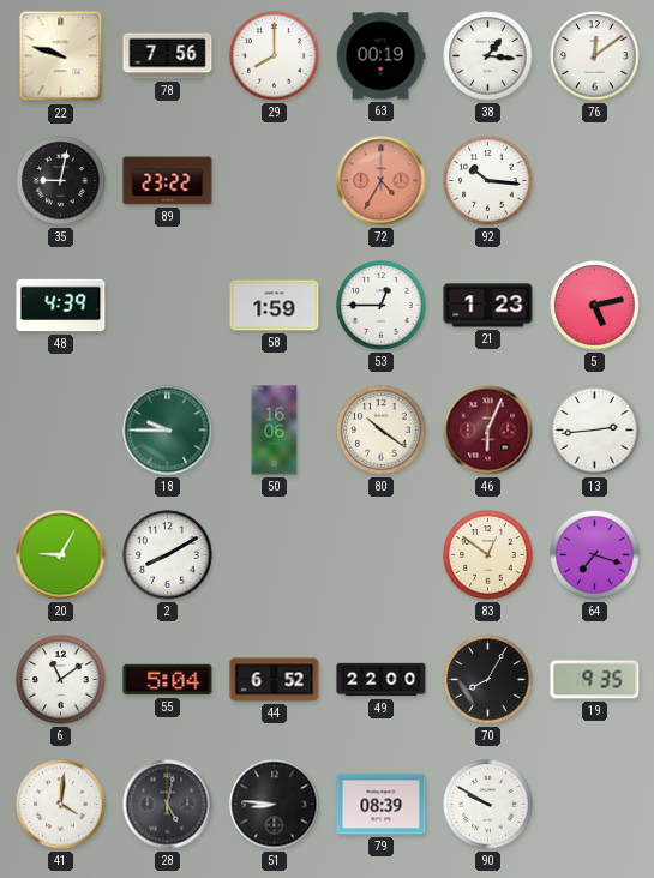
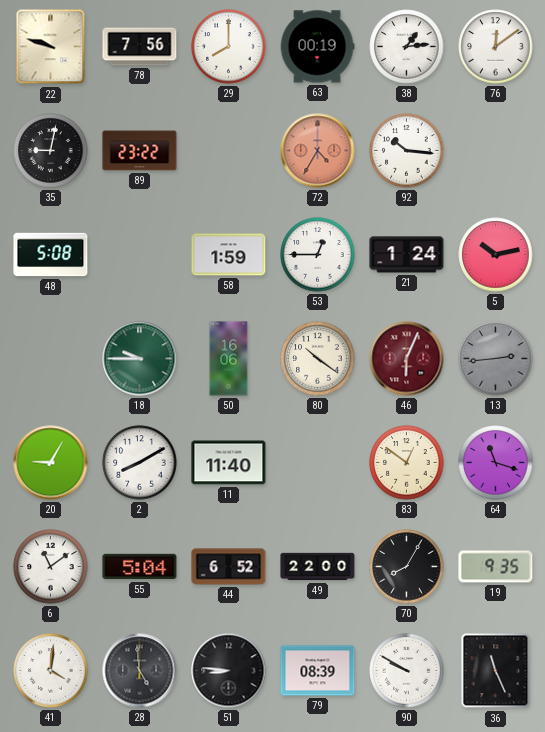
38: 1:16 -> 1:14 (407, 47)
48: 4:39 -> 5:08 (51, 255)
21: 1:23 -> 1:24 (407, 255)
5: 5:13 -> 10:13 (496, 255)
13 dial: white -> grey (496, 359)
11: none -> 11:40 (229, 463)
64: 7:18 -> 11:18 (496, 463)
28: 5:02 -> 4:59 (140, 671)
36: none -> 11:26 (496, 671)
